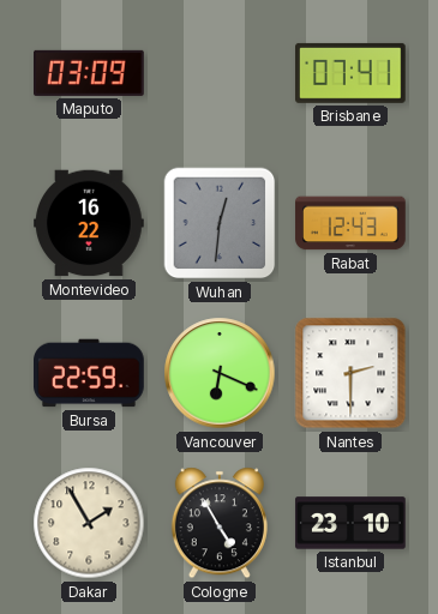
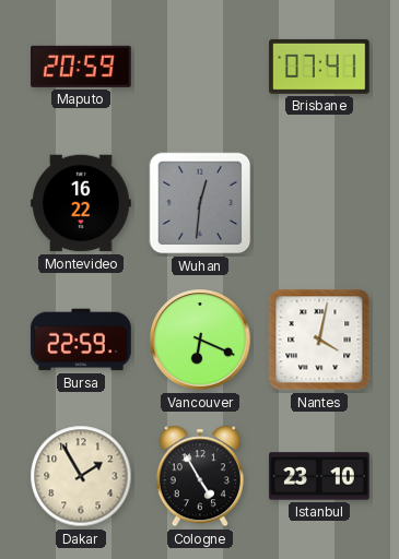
Maputo: 03:09 -> 20:59 (82, 67)
Rabat: 12:43 -> none (350, 223)
Nantes: 2:30 -> 4:02 (319, 340)
